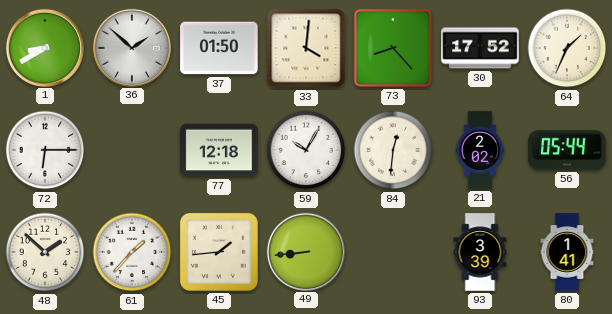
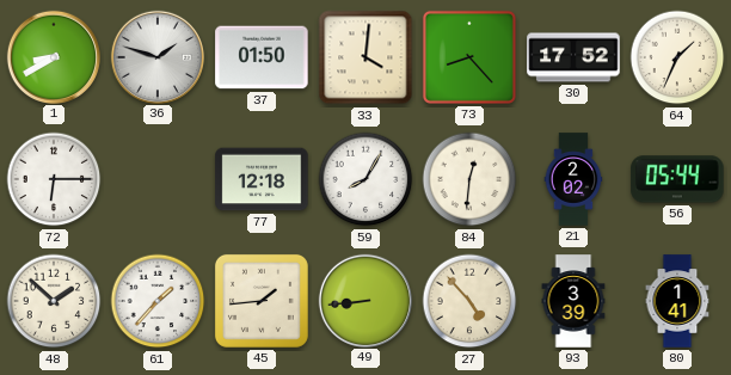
36: 1:52 -> 1:48 (156, 56)
59: 10:05 -> 8:05 (365, 179)
27: none -> 4:53 (469, 301)
